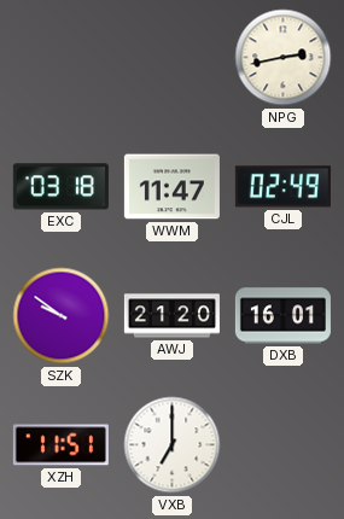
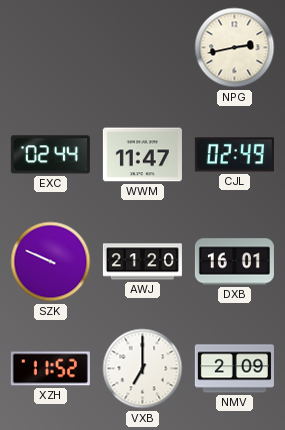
EXC: 03:18 -> 02:44 (50, 155)
SZK: 9:51 -> 9:49 (51, 262)
XZH: 11:51 -> 11:52 (50, 369)
NMV: none -> 2:09 (234, 369)
